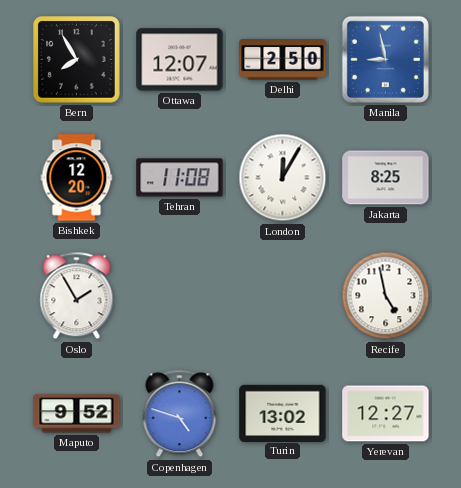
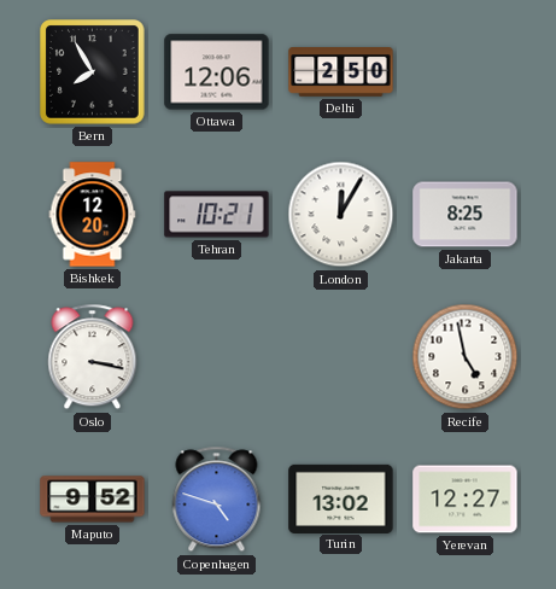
Ottawa: 12:07 -> 12:06 (217, 72)
Manila: 8:58 -> none (385, 59)
Tehran: 11:08 -> 10:21 (217, 215)
Oslo: 1:55 -> 3:17 (93, 357)
